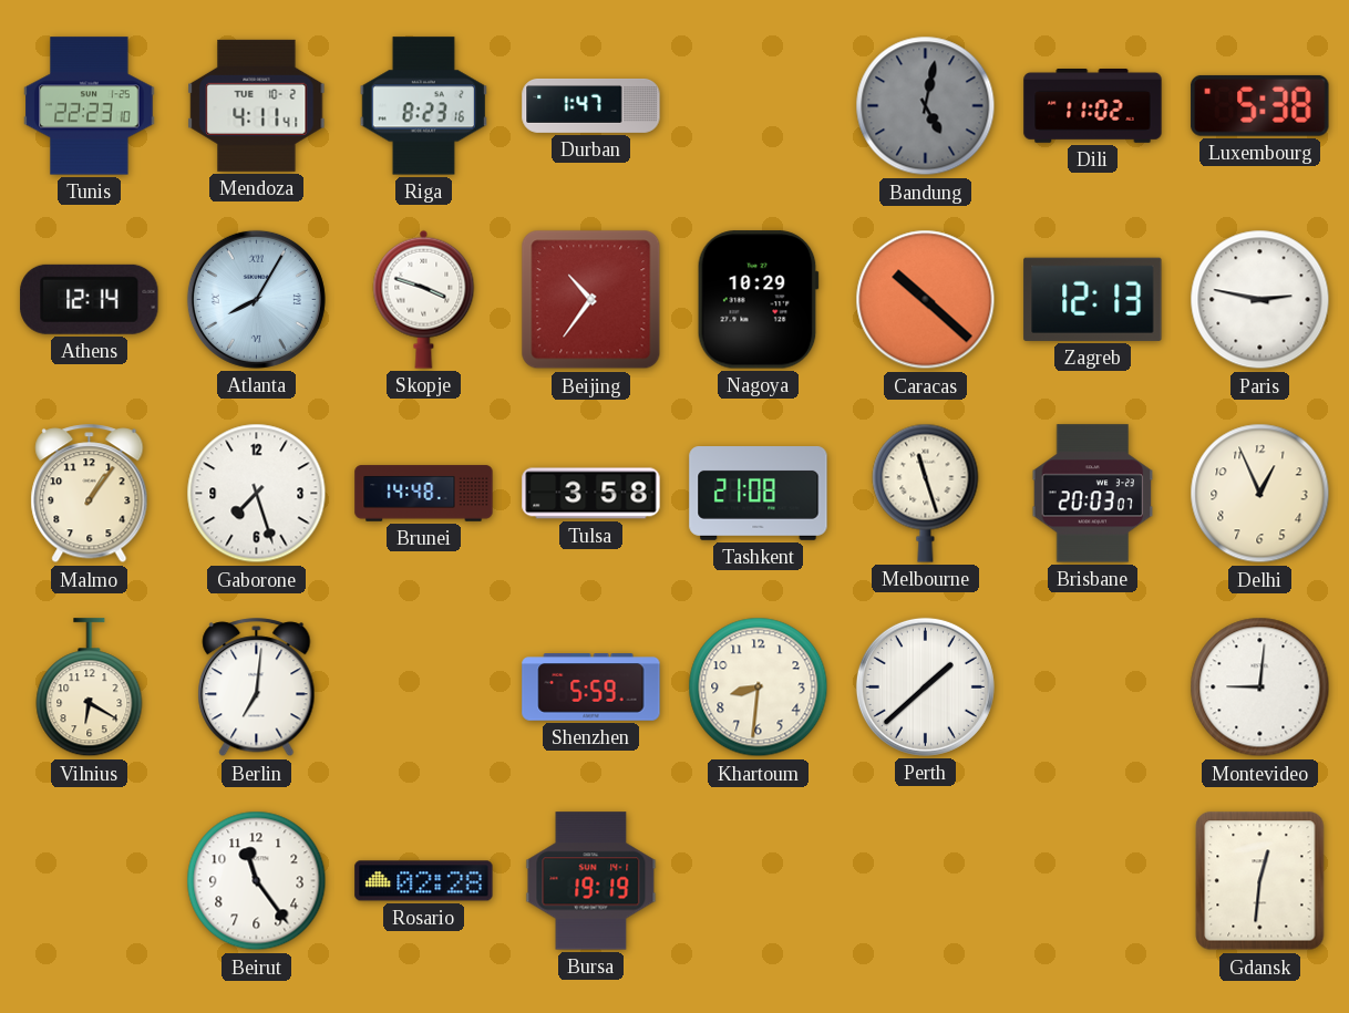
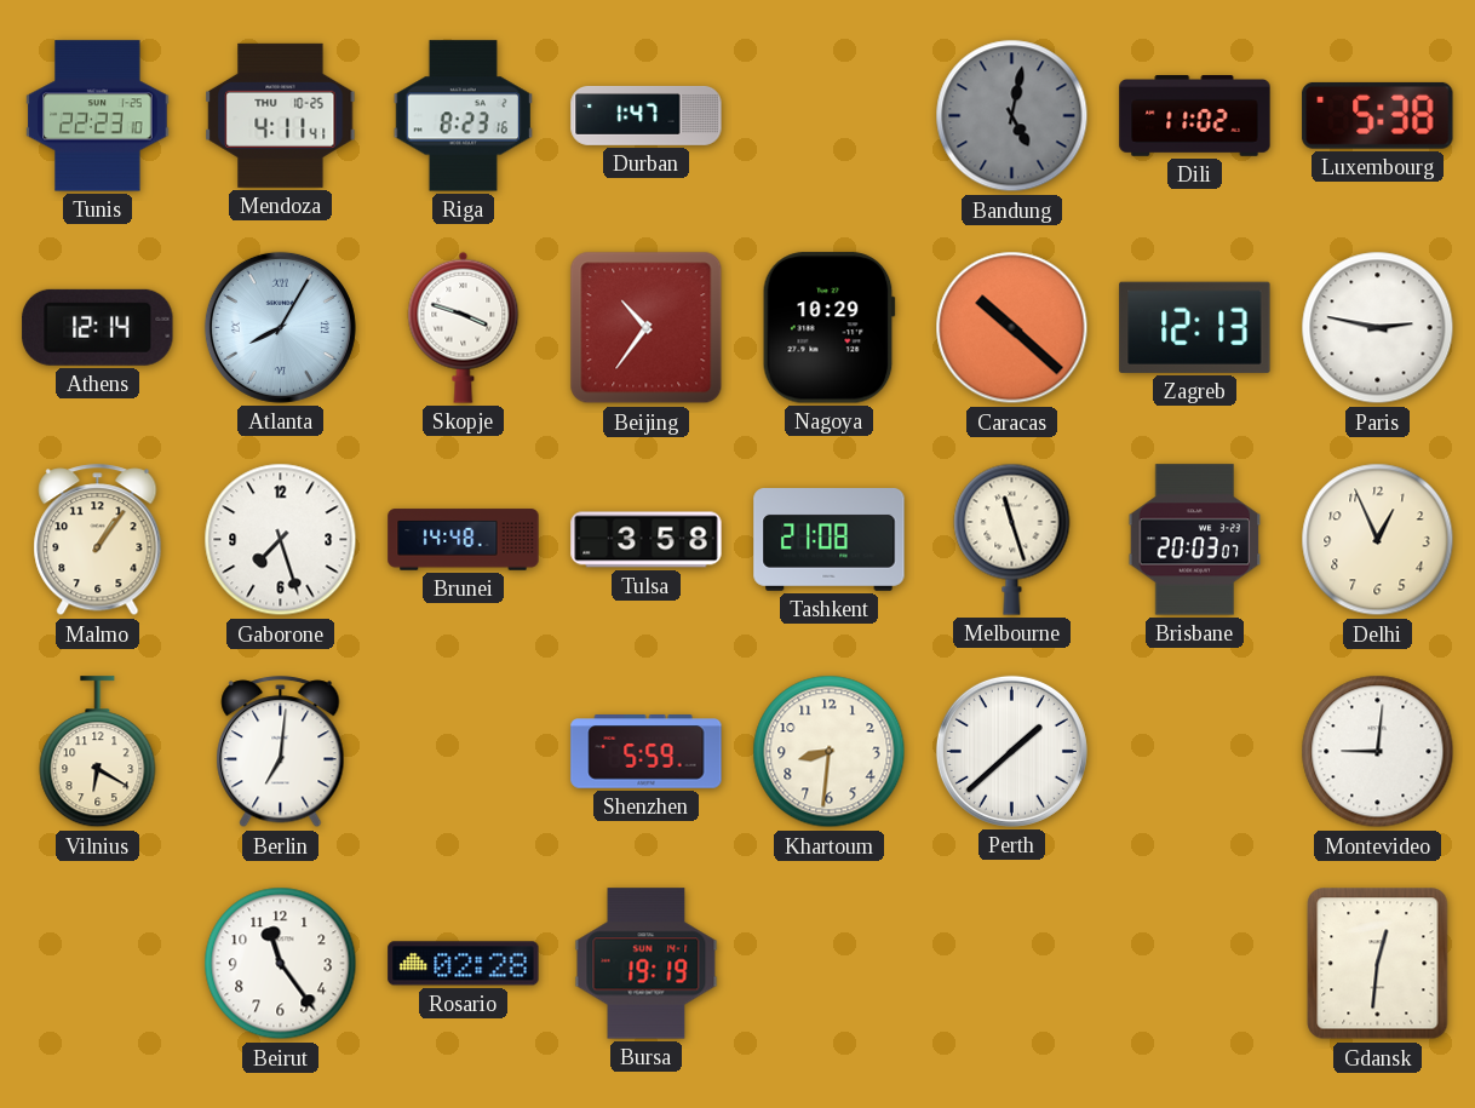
Mendoza date: TUE 10-2 -> THU 10-25 (281, 115)
